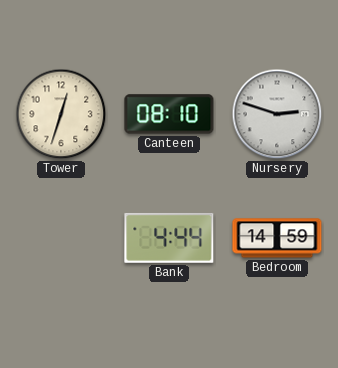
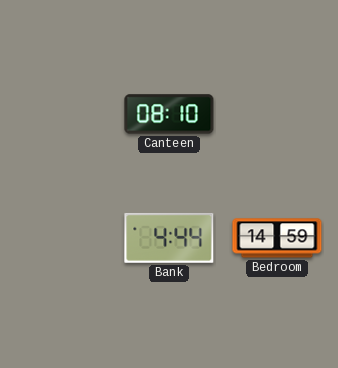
Tower: 12:33 -> none (61, 114)
Nursery: 2:48 -> none (277, 114)
